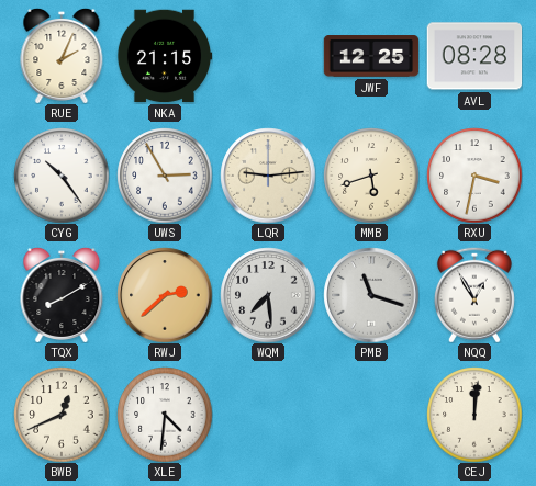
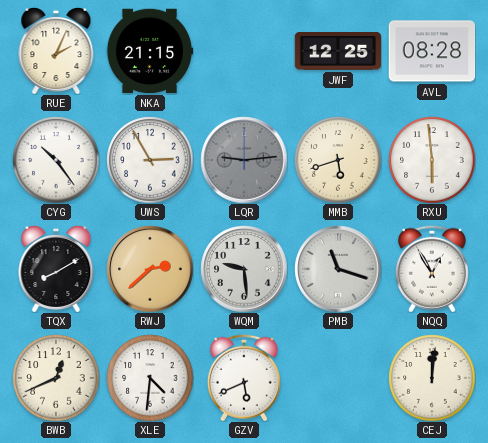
LQR dial: cream -> grey (244, 160)
RXU: 3:32 -> 5:59 (432, 160)
WQM: 7:29 -> 9:29 (244, 269)
GZV: none -> 5:41 (244, 378)
